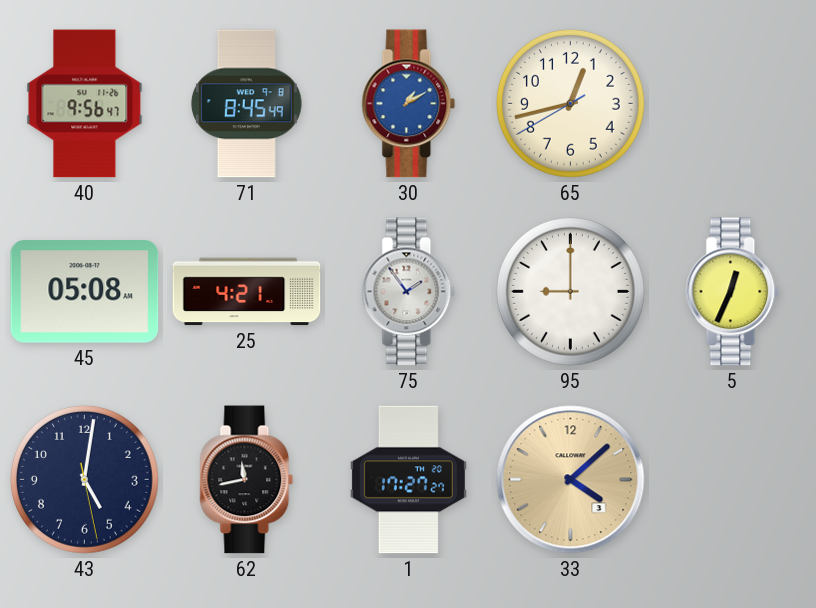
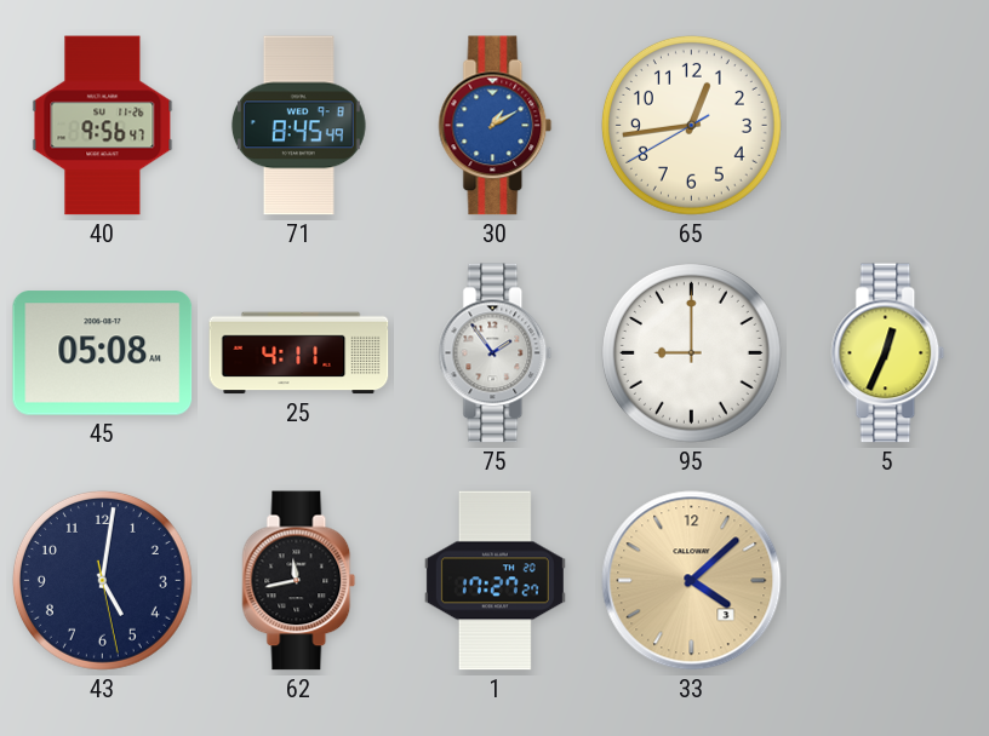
65: 12:42 -> 12:43 (691, 125)
25: 4:21 -> 4:11 (299, 353)
